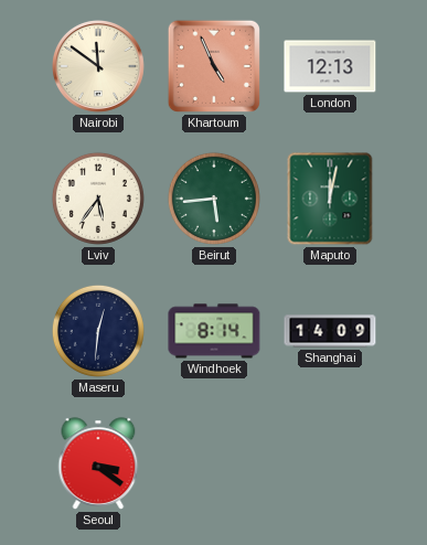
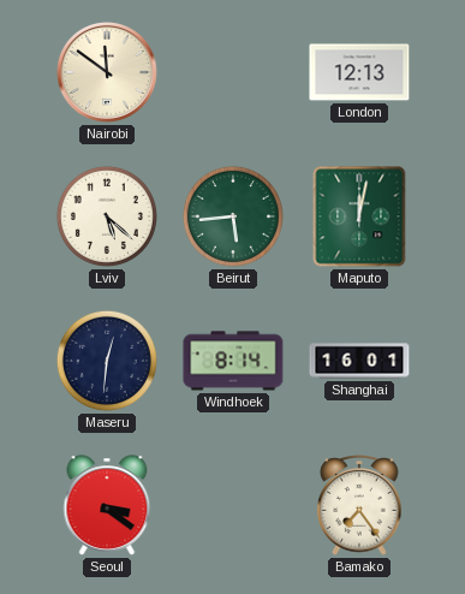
Khartoum: 4:56 -> none (214, 66)
Lviv: 5:36 -> 5:22 (107, 216)
Shanghai: 14:09 -> 16:01 (359, 361)
Bamako: none -> 7:24 (359, 506)
